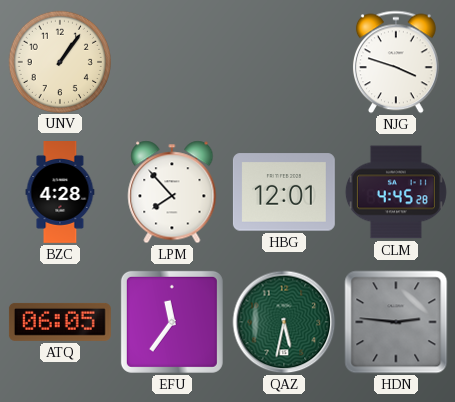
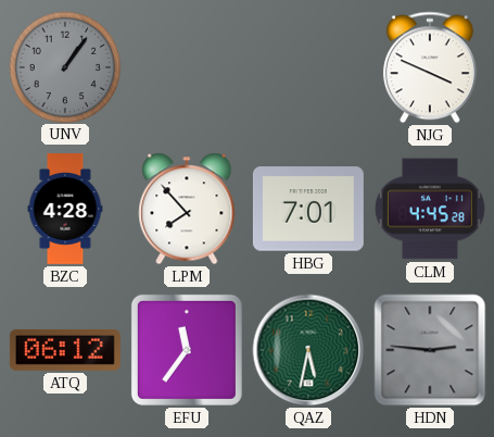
UNV dial: cream -> grey (64, 66)
NJG: 3:48 -> 3:49 (430, 67)
HBG: 12:01 -> 7:01 (308, 209)
ATQ: 06:05 -> 06:12 (65, 350)
